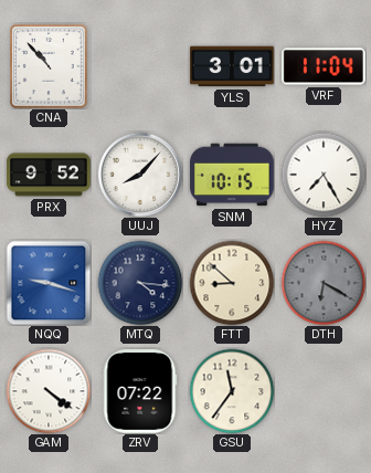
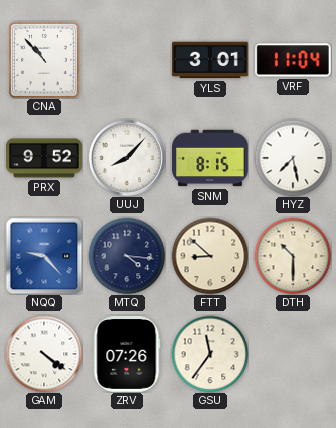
SNM: 10:15 -> 8:15 (210, 158)
HYZ: 7:25 -> 7:28 (293, 158)
NQQ: 9:18 -> 9:23 (44, 256)
DTH: 6:20 -> 10:30 (293, 256)
DTH dial: grey -> cream (293, 256)
ZRV: 07:22 -> 07:26 (127, 355)
